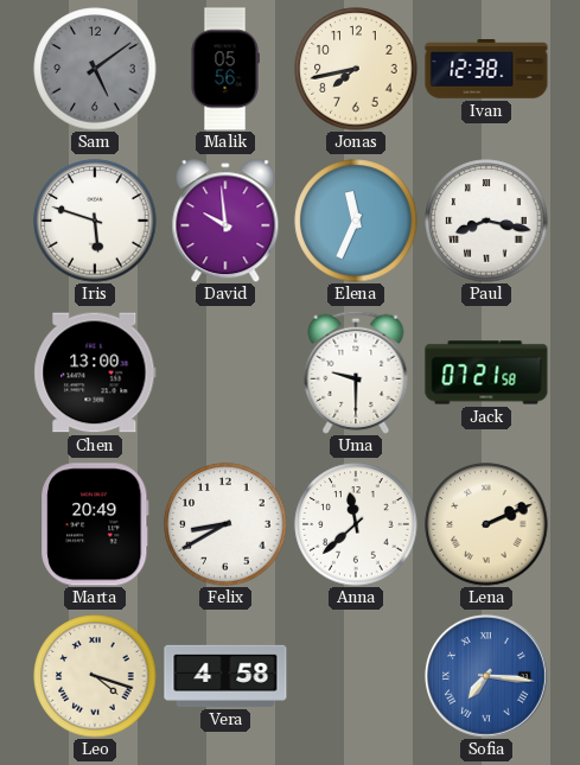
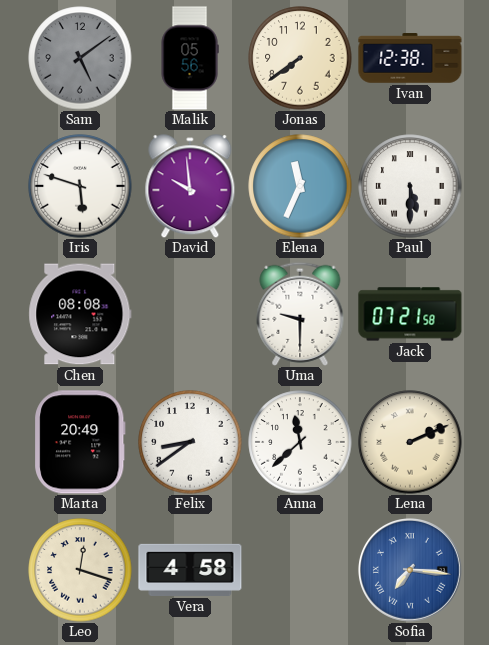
Jonas: 7:43 -> 7:39 (300, 58)
Paul: 8:17 -> 5:30 (410, 186)
Chen: 13:00 -> 08:08 (80, 314)
Felix: 8:40 -> 8:39 (190, 442)
Leo: 4:18 -> 12:18 (80, 570)
